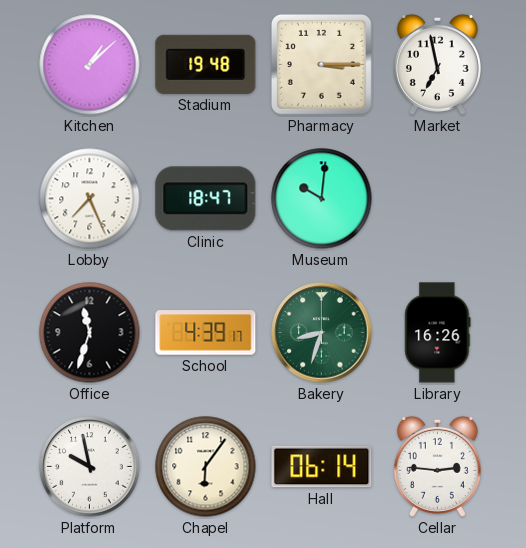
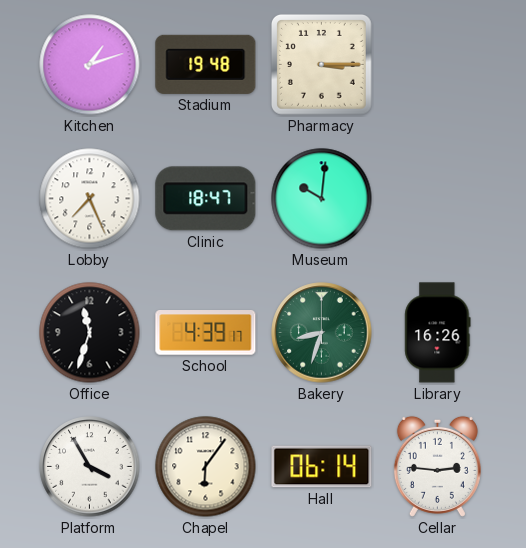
Kitchen: 1:08 -> 1:12 (90, 65)
Market: 6:58 -> none (437, 64)
Platform: 9:58 -> 3:55 (90, 467)
